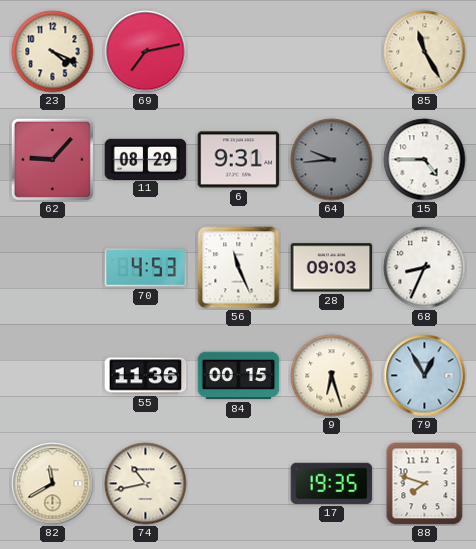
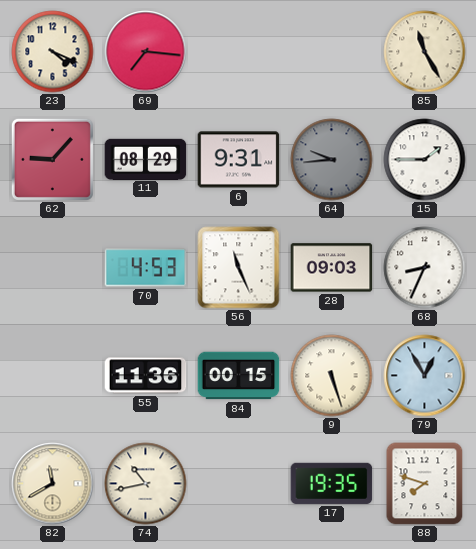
69: 7:13 -> 7:16 (146, 52)
15: 4:45 -> 1:45 (425, 160)
9: 6:27 -> 5:27 (332, 376)
